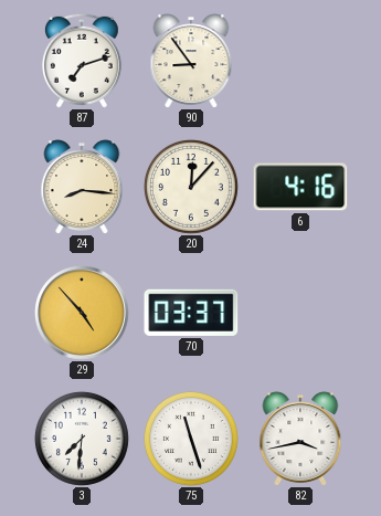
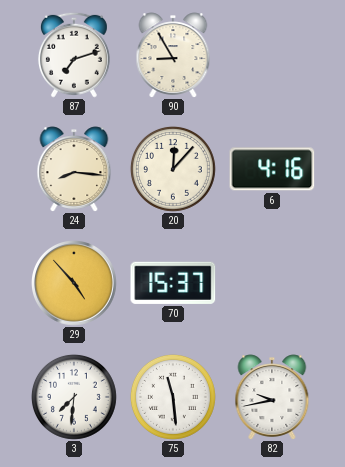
90: 8:54 -> 8:55 (173, 55)
70: 03:37 -> 15:37 (173, 283)
75: 11:27 -> 11:29 (173, 397)
82: 3:43 -> 9:43 (272, 397)
